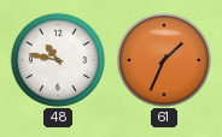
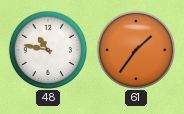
61: 1:34 -> 1:36 (135, 49)
